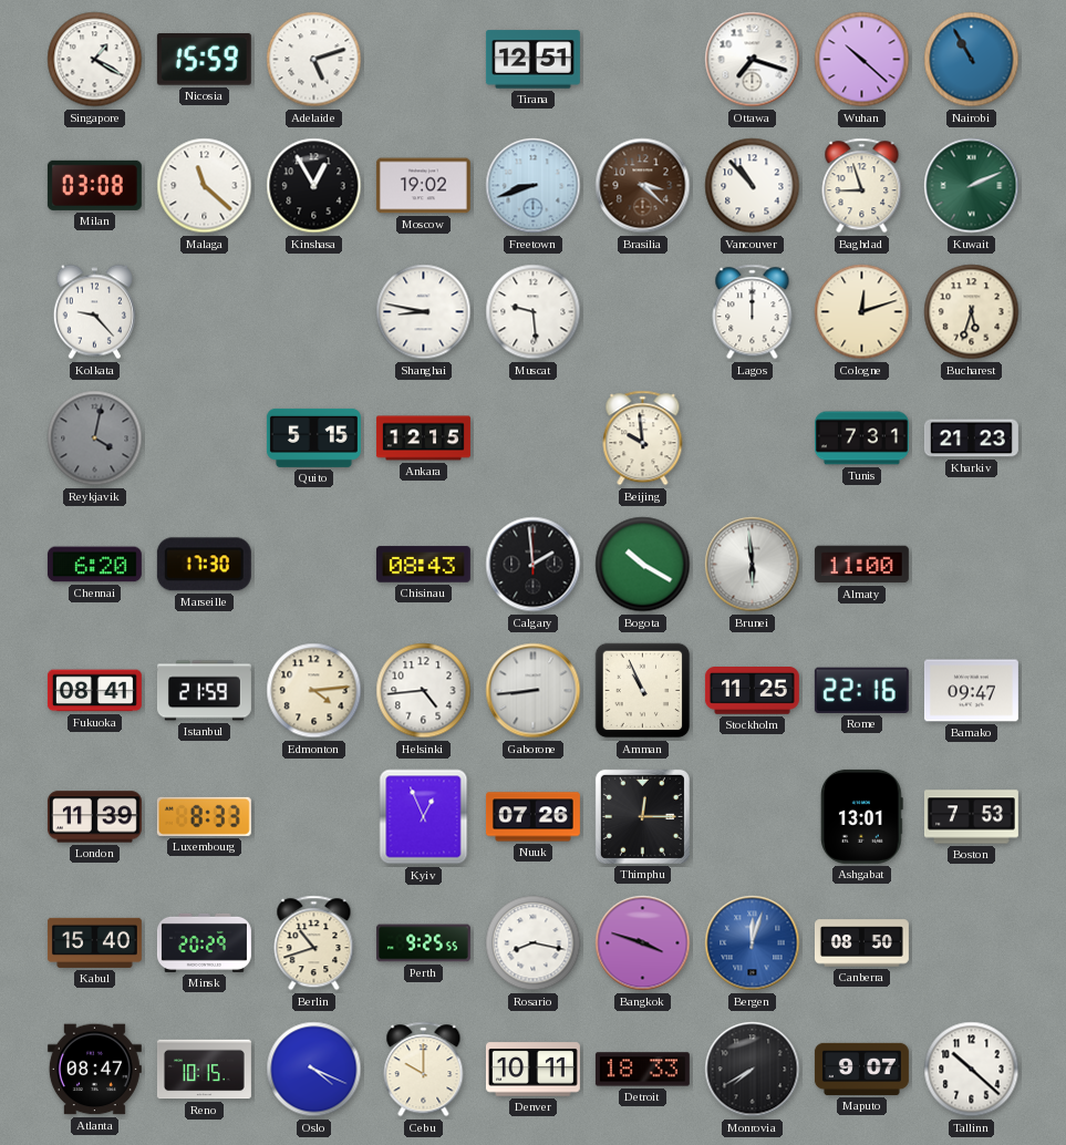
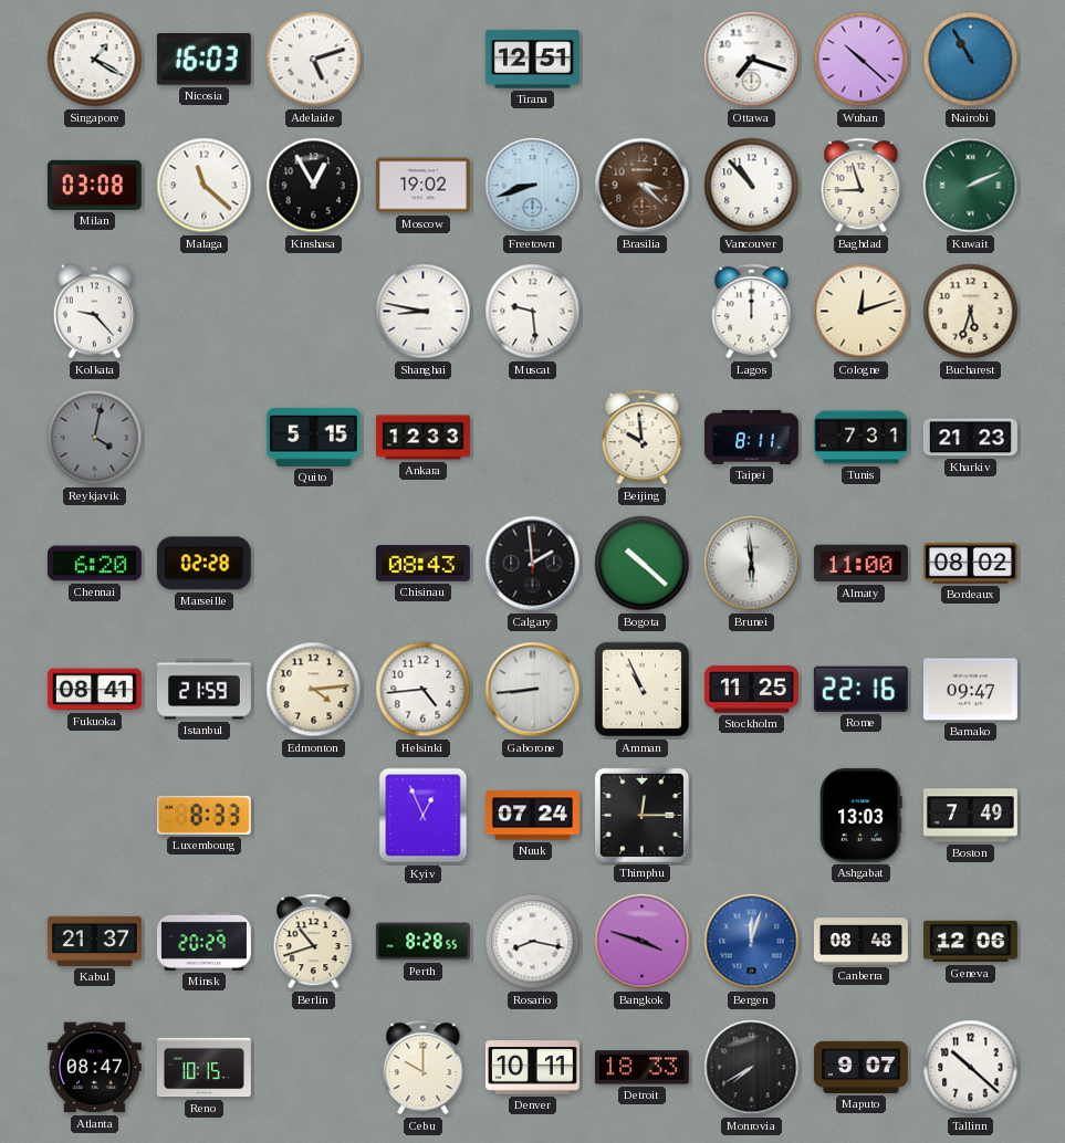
Nicosia: 15:59 -> 16:03 (203, 60)
Ankara: 12:15 -> 12:33 (422, 438)
Taipei: none -> 8:11 (751, 437)
Marseille: 17:30 -> 02:28 (203, 564)
Bogota: 10:20 -> 10:22 (643, 564)
Bordeaux: none -> 08:02 (970, 563)
London: 11:39 -> none (94, 817)
Nuuk: 07:26 -> 07:24 (532, 816)
Ashgabat: 13:01 -> 13:03 (862, 815)
Boston: 7:53 -> 7:49 (970, 816)
Kabul: 15:40 -> 21:37 (94, 941)
Perth: 9:25 -> 8:28 (422, 942)
Canberra: 08:50 -> 08:48 (860, 942)
Geneva: none -> 12:06 (970, 942)
Oslo: 4:19 -> none (314, 1070)
